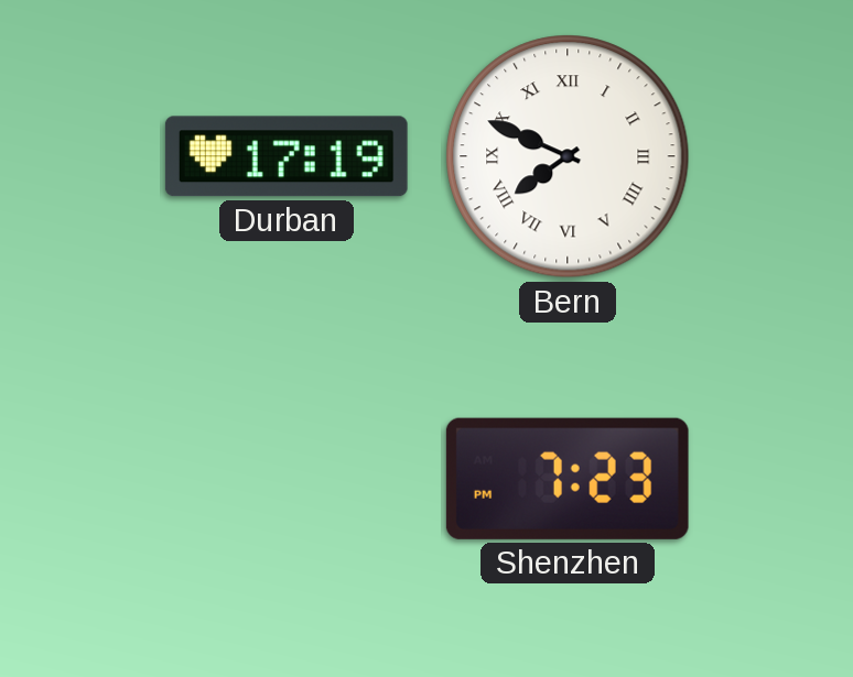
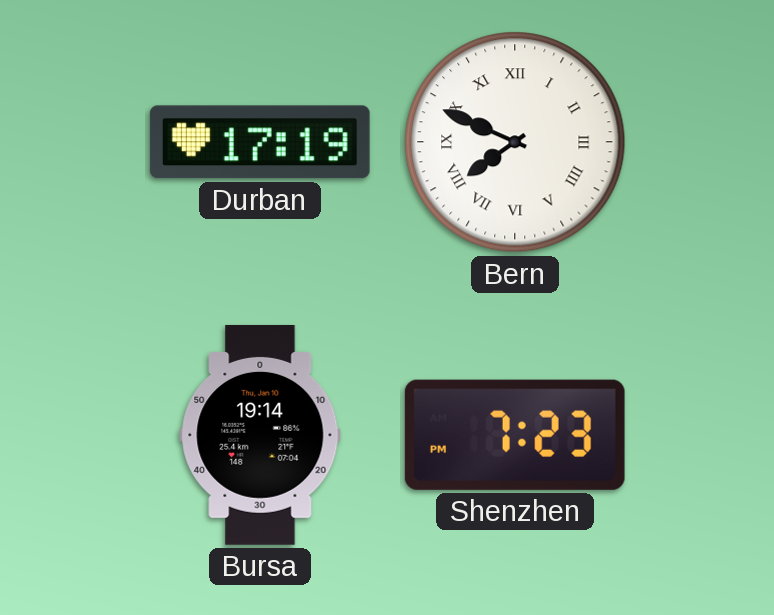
Bursa: none -> 19:14 (260, 435)
